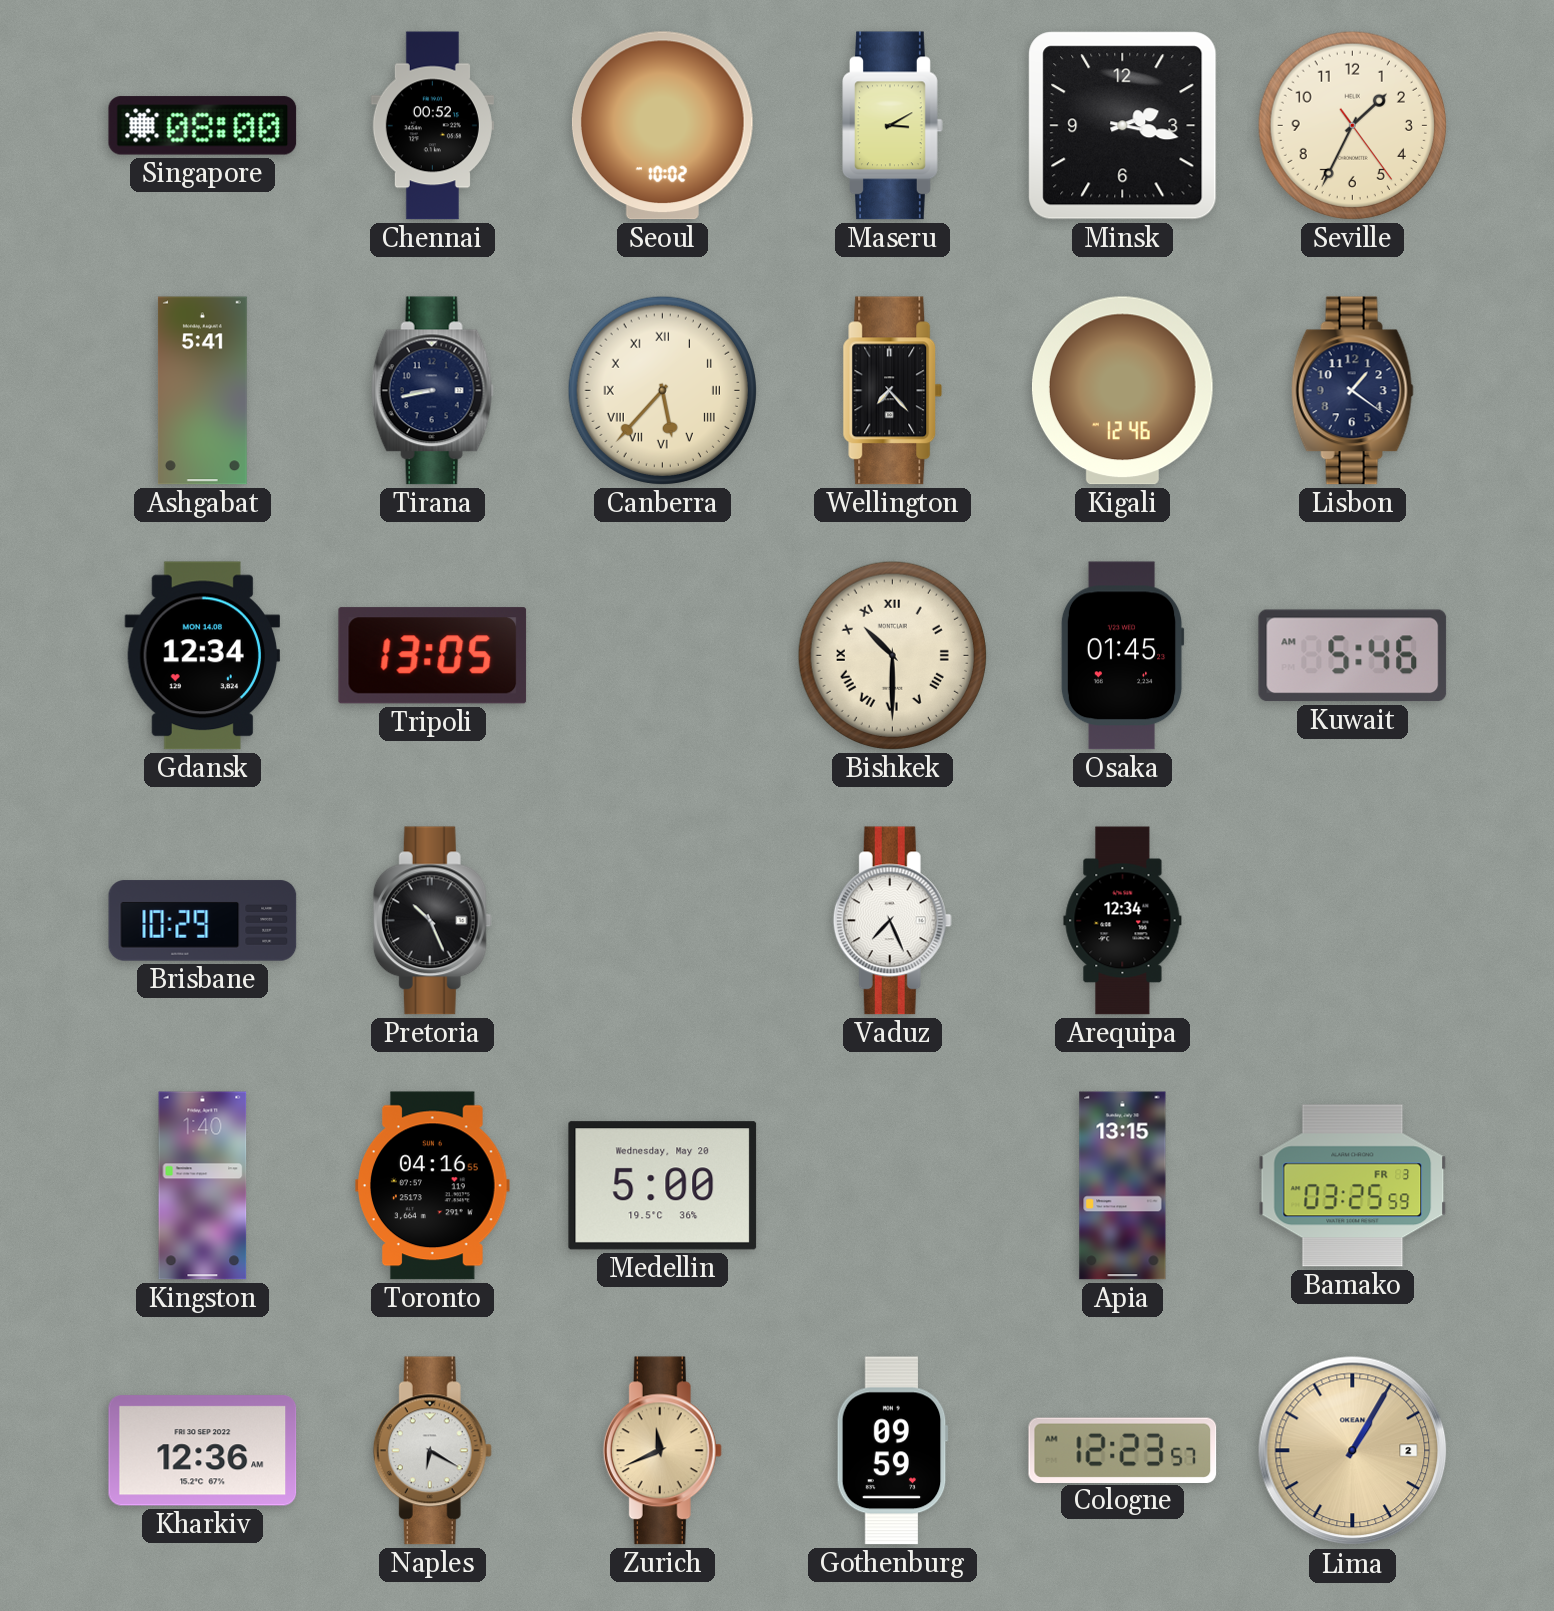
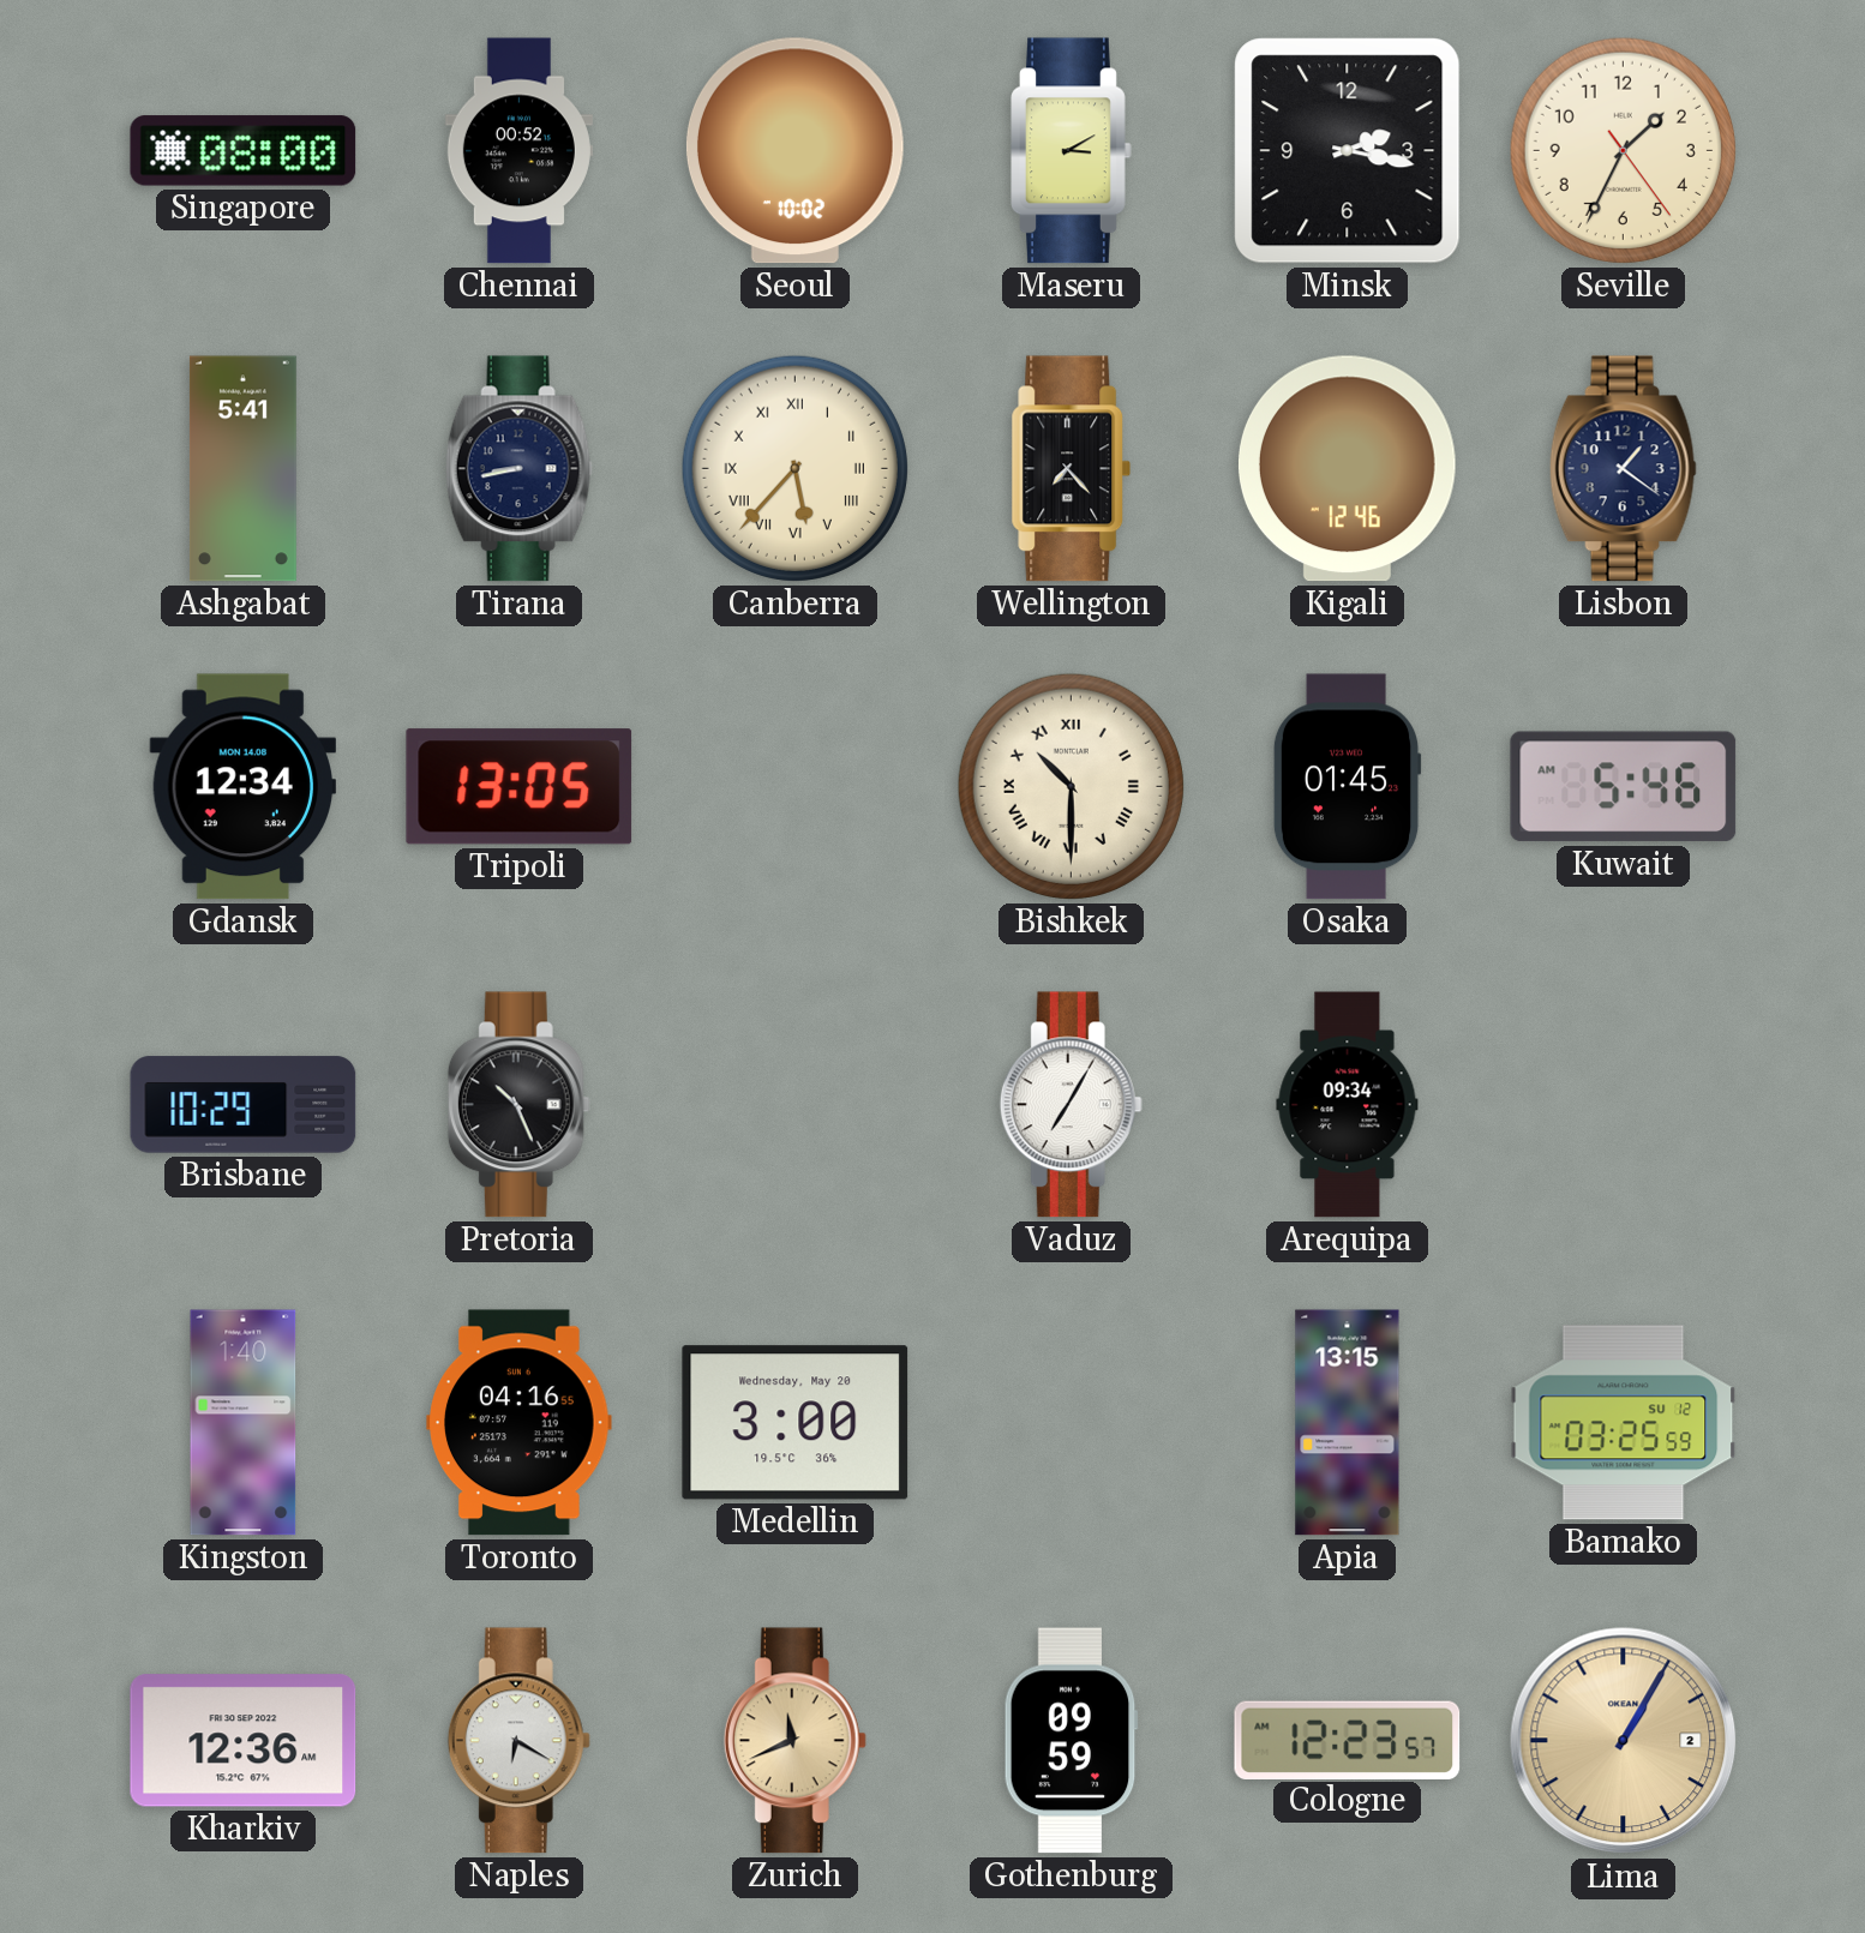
Vaduz: 7:26 -> 7:05 (1071, 1105)
Arequipa: 12:34 -> 09:34 (1348, 1105)
Medellin: 5:00 -> 3:00 (796, 1423)
Bamako date: FR 3 -> SU 12 (1624, 1423)
